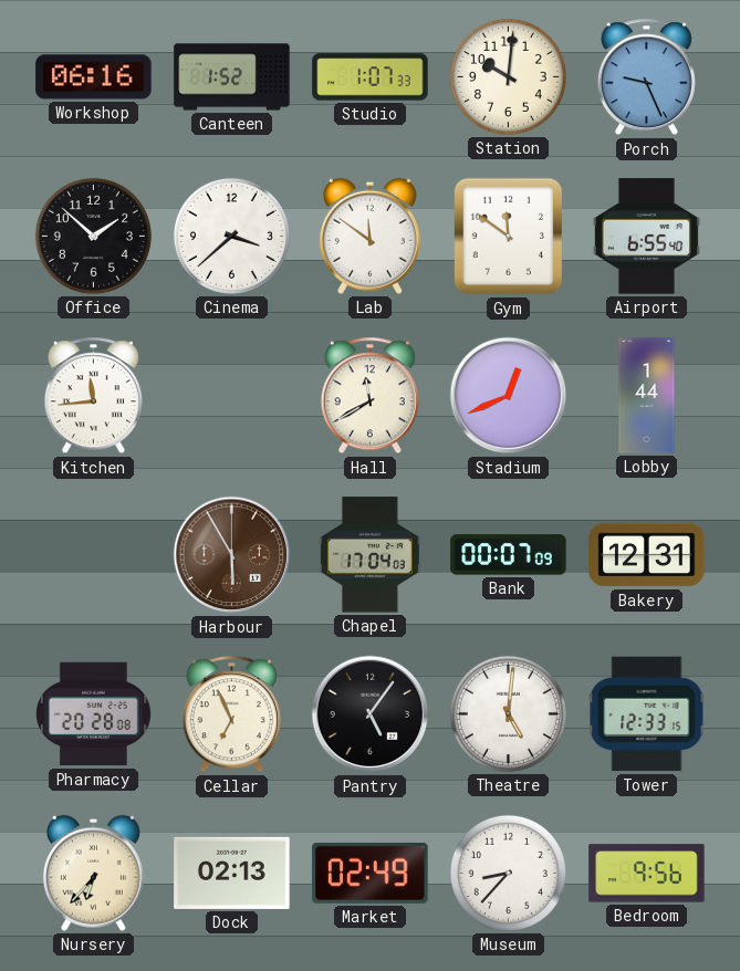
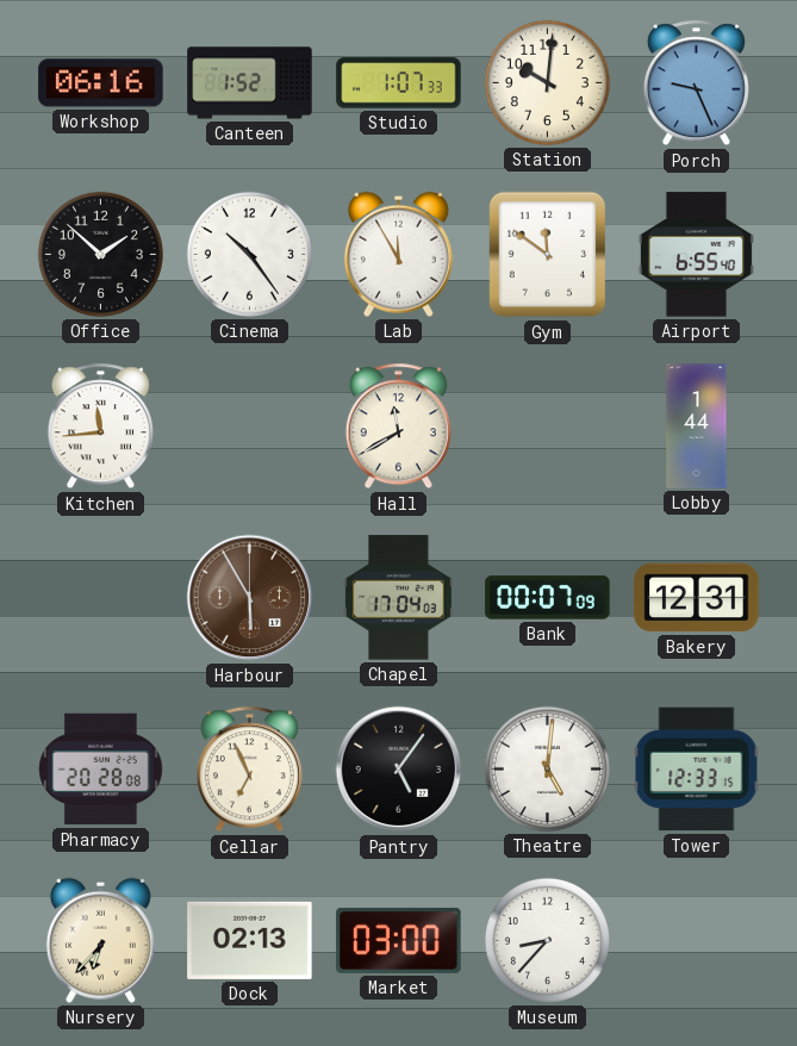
Cinema: 3:38 -> 10:24 (249, 254)
Lab: 11:51 -> 11:55 (398, 254)
Stadium: 12:41 -> none (509, 396)
Market: 02:49 -> 03:00 (399, 940)
Bedroom: 9:56 -> none (647, 874)
